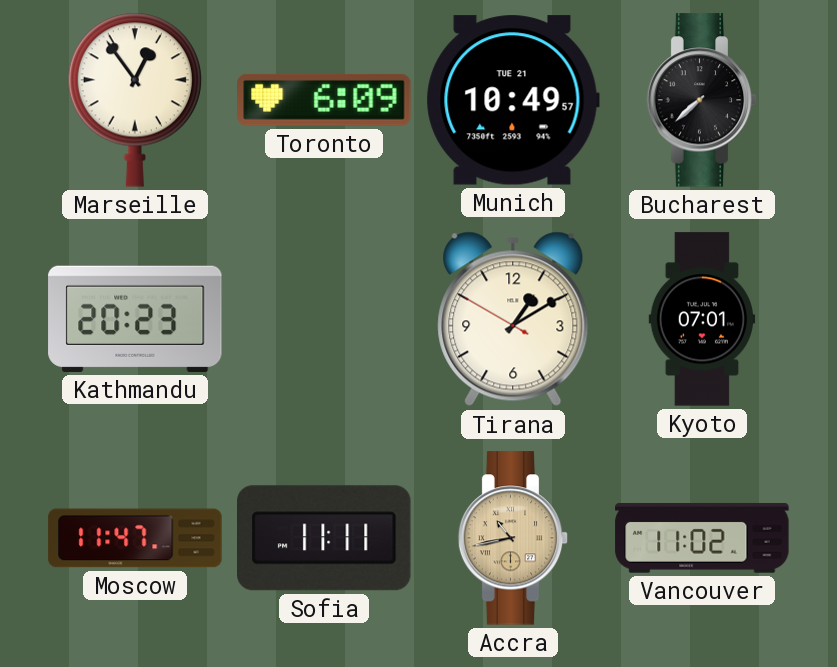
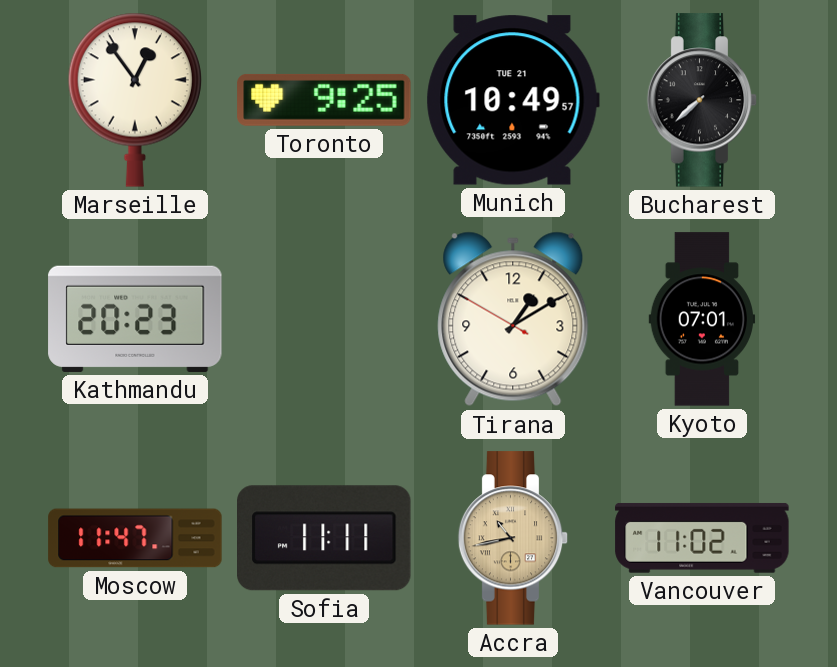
Toronto: 6:09 -> 9:25 (324, 100)
